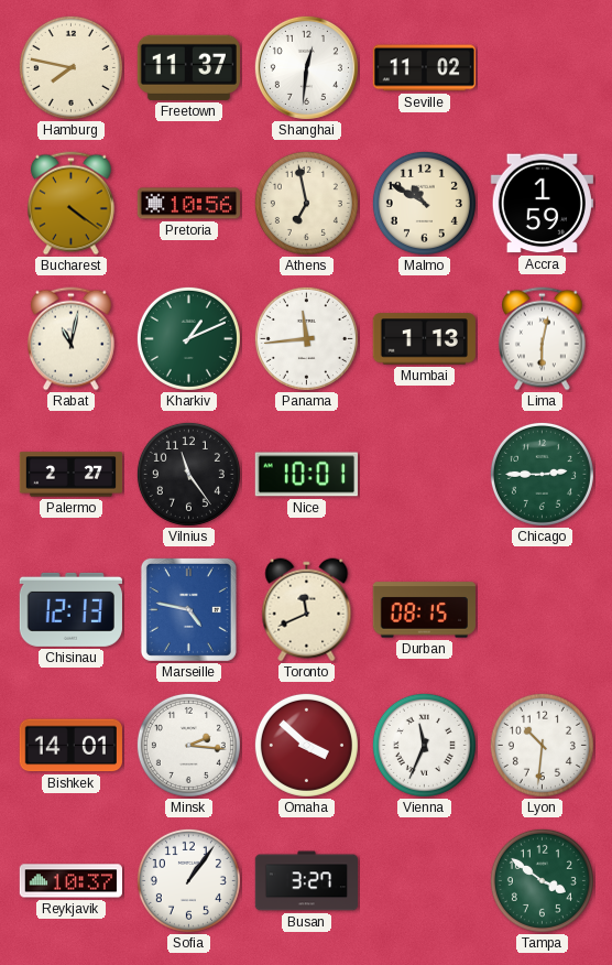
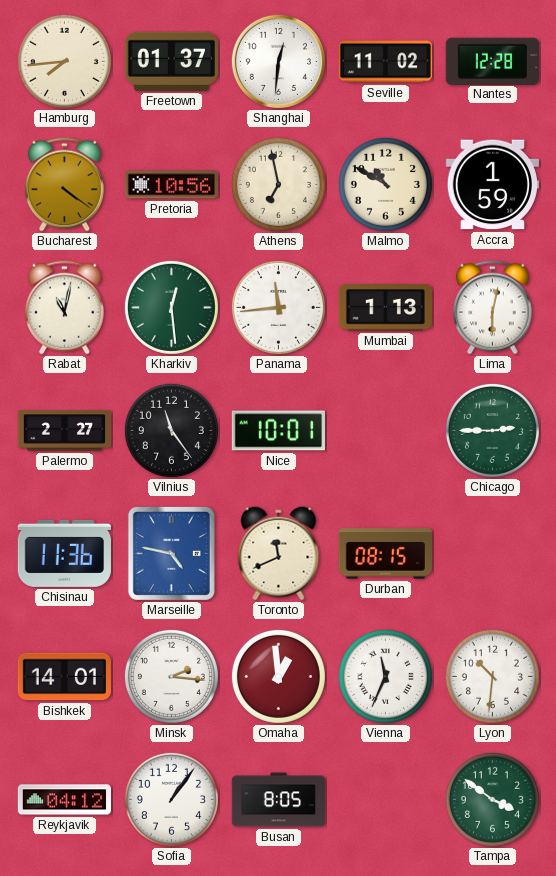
Hamburg: 7:47 -> 7:44 (64, 61)
Freetown: 11:37 -> 01:37 (171, 61)
Nantes: none -> 12:28 (492, 61)
Kharkiv: 1:11 -> 12:29 (171, 307)
Chisinau: 12:13 -> 11:36 (64, 553)
Omaha: 3:52 -> 12:59 (278, 676)
Reykjavik: 10:37 -> 04:12 (64, 800)
Busan: 3:27 -> 8:05 (279, 800)
